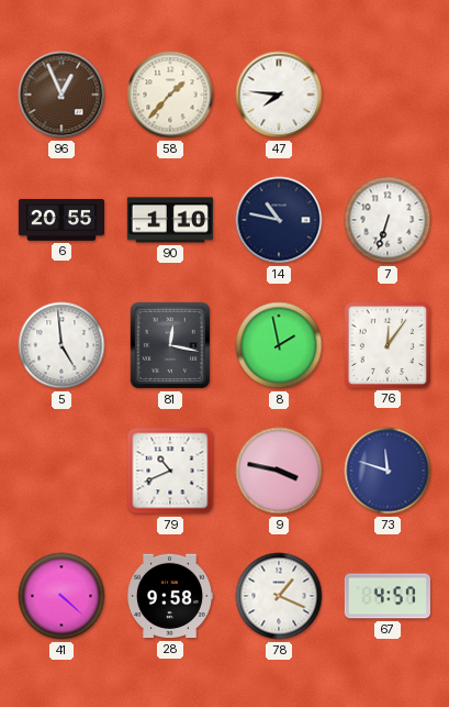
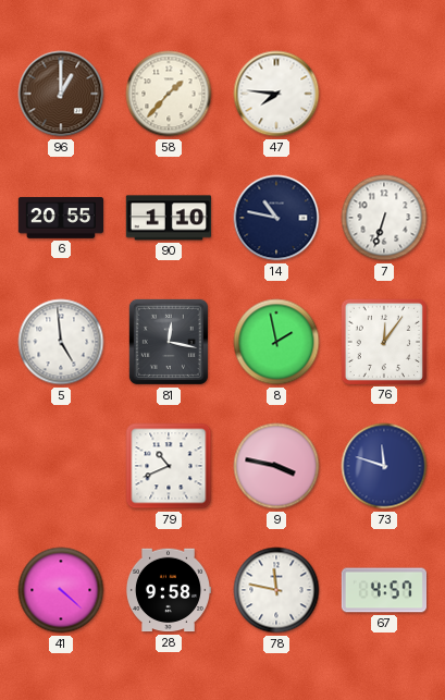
96: 12:56 -> 1:00 (61, 94)
78: 1:19 -> 11:47 (276, 590)
